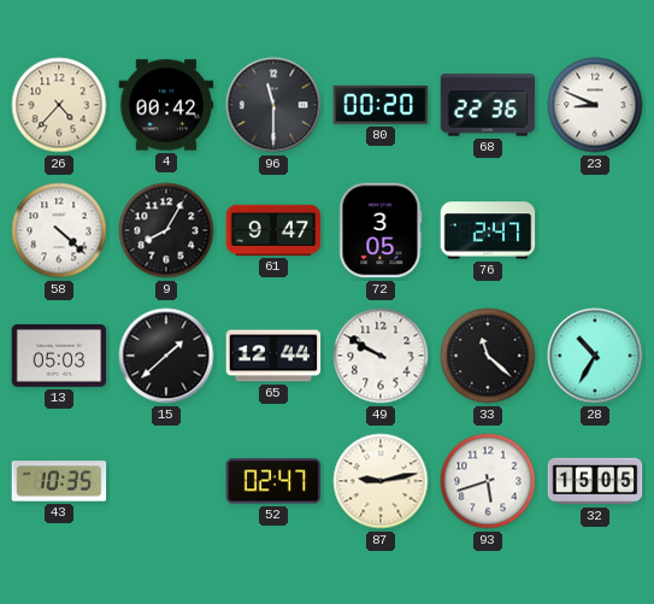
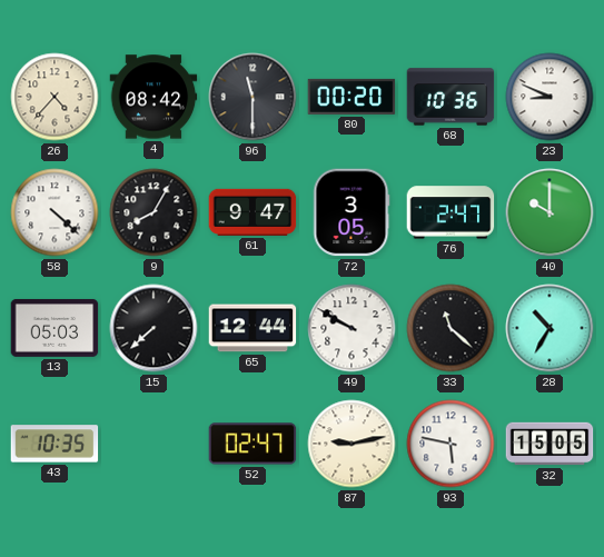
4: 00:42 -> 08:42 (154, 97)
68: 22:36 -> 10:36 (450, 97)
40: none -> 10:00 (549, 212)
15: 1:38 -> 7:38 (154, 328)
93: 5:42 -> 5:47 (450, 444)
